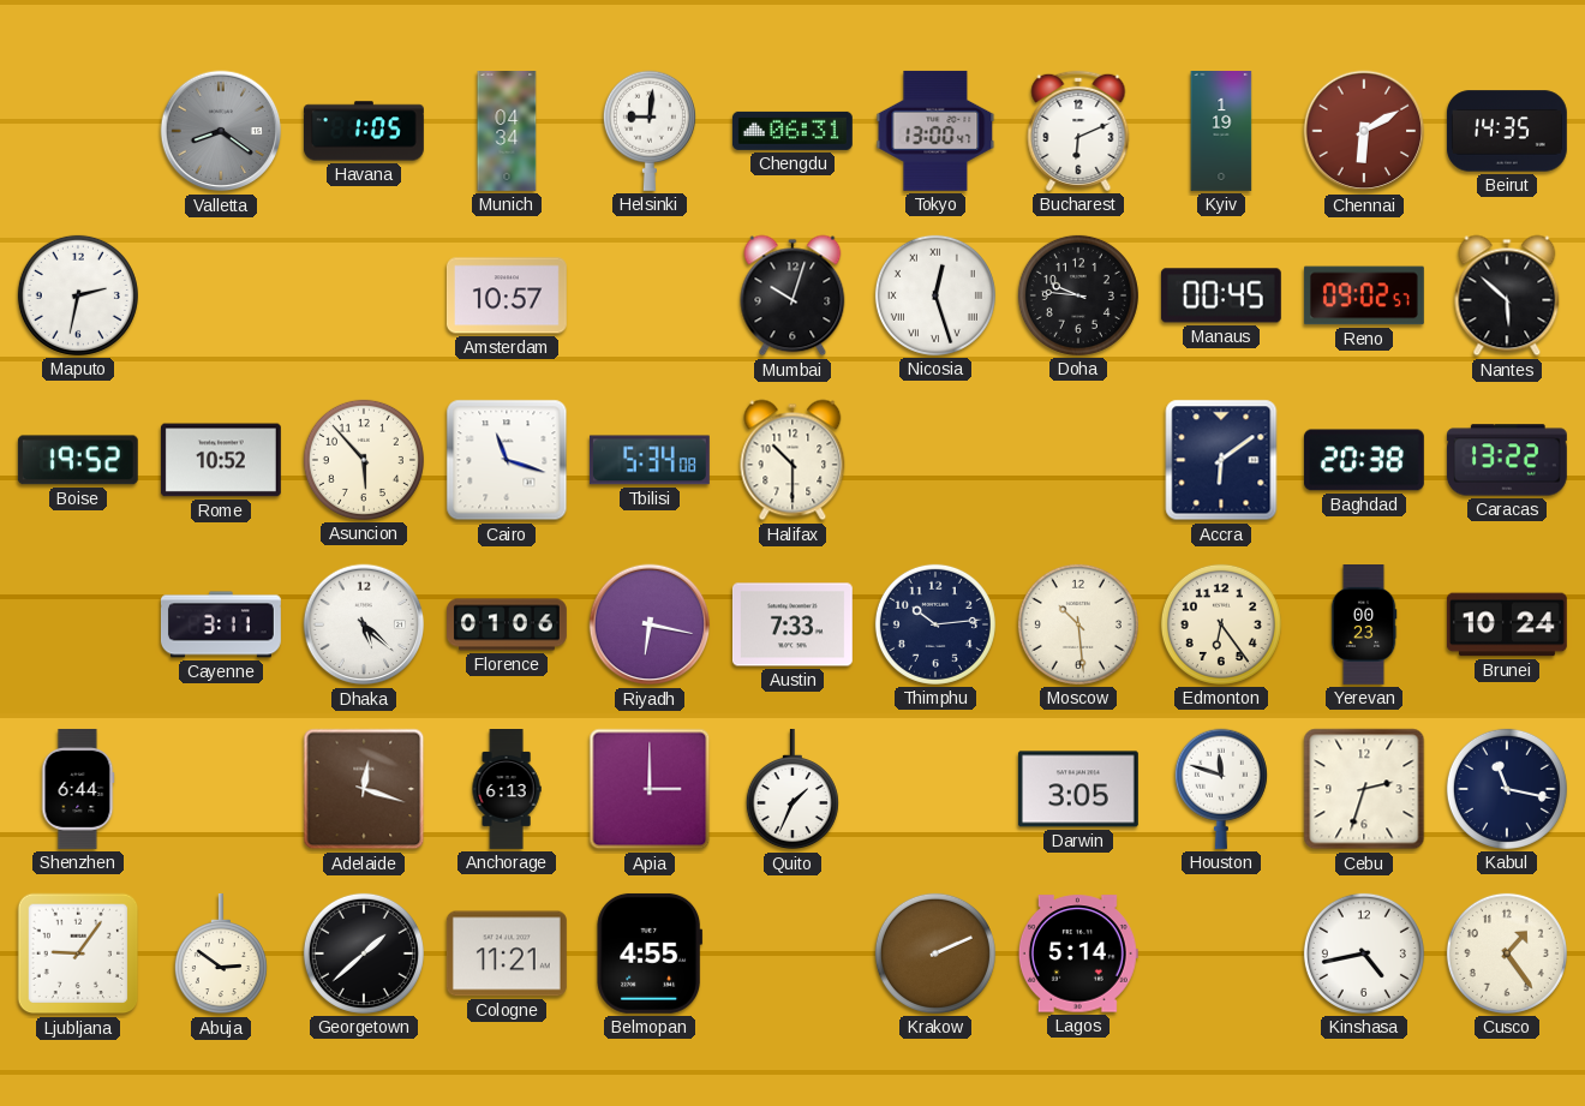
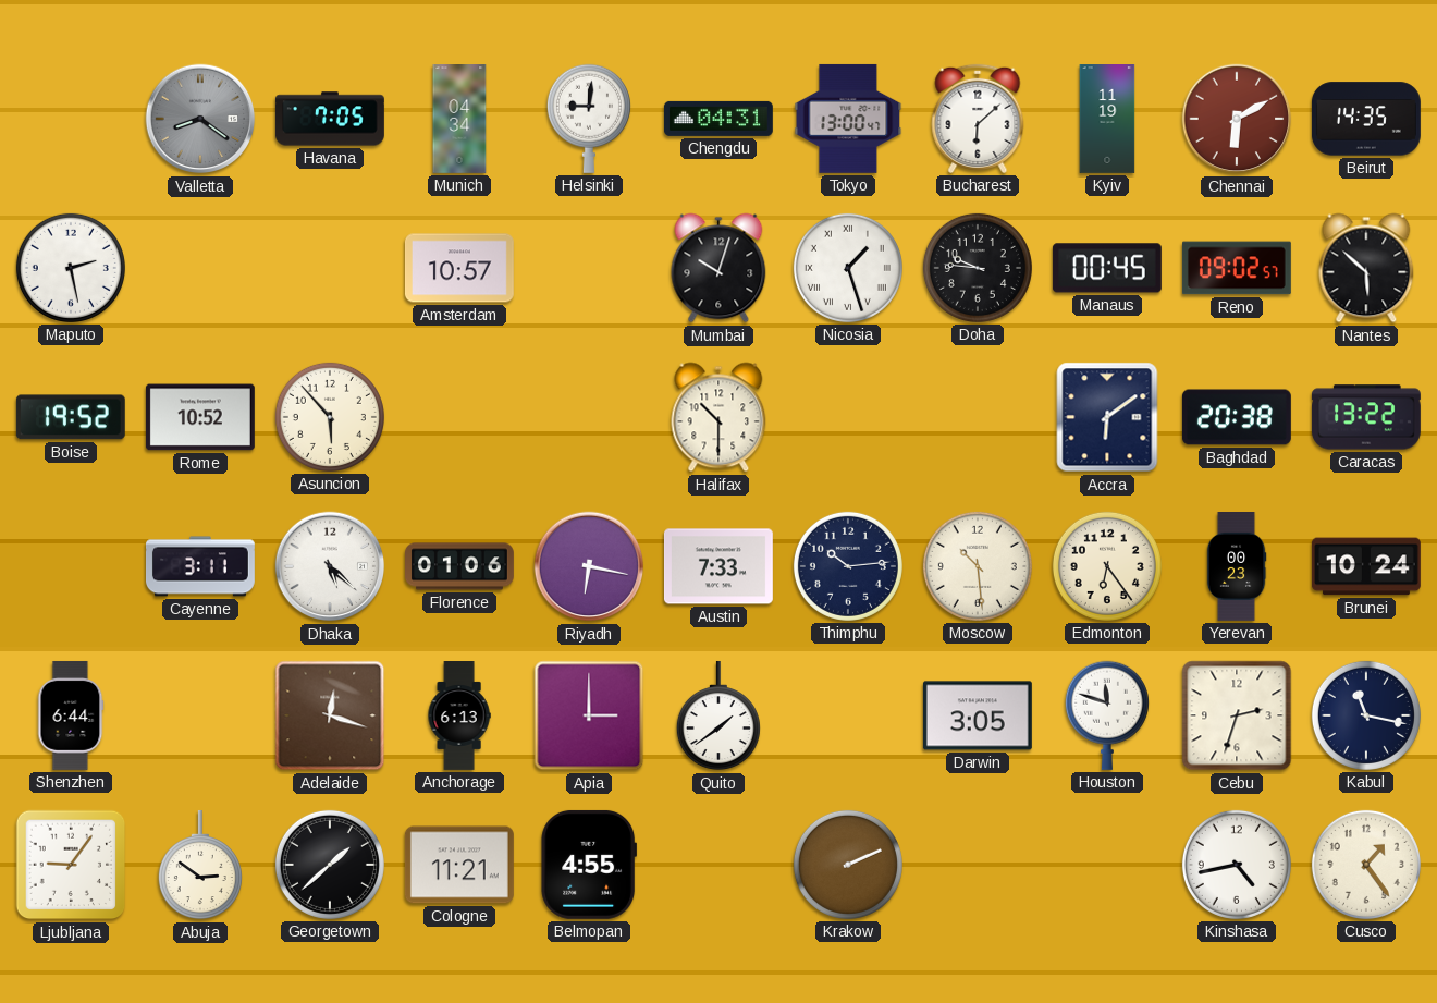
Havana: 1:05 -> 7:05 (330, 119)
Chengdu: 06:31 -> 04:31 (718, 119)
Bucharest: 6:11 -> 6:08 (978, 119)
Kyiv: 1:19 -> 11:19 (1107, 120)
Maputo: 2:32 -> 2:28 (71, 268)
Nicosia: 12:27 -> 1:27 (848, 268)
Cairo: 11:18 -> none (507, 460)
Tbilisi: 5:34 -> none (650, 460)
Quito: 1:34 -> 1:39 (718, 715)
Lagos: 5:14 -> none (1078, 953)
